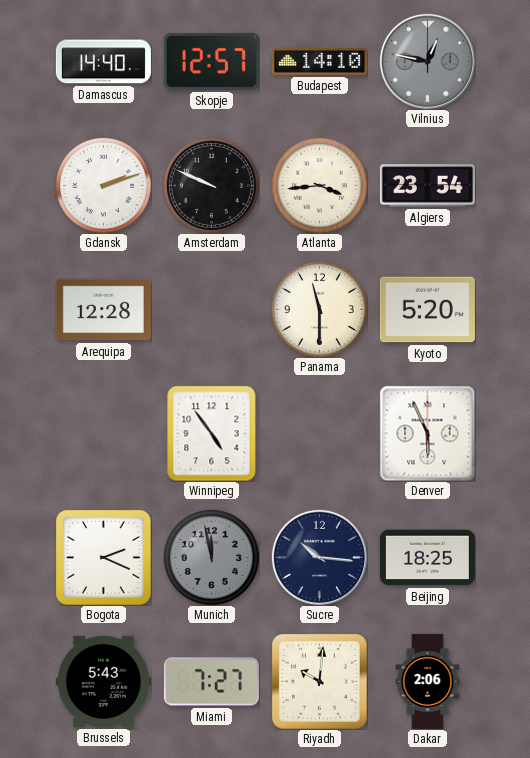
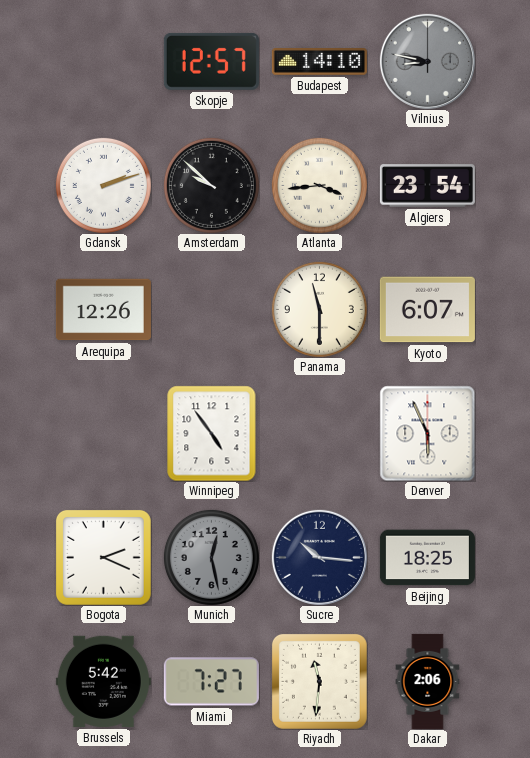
Damascus: 14:40 -> none (103, 62)
Vilnius: 12:47 -> 8:47 (427, 61)
Amsterdam: 9:49 -> 9:52 (211, 185)
Arequipa: 12:28 -> 12:26 (103, 310)
Kyoto: 5:20 -> 6:07 (427, 310)
Munich: 11:58 -> 12:28 (211, 557)
Brussels: 5:43 -> 5:42 (103, 681)
Riyadh: 10:01 -> 11:31 (319, 681)
